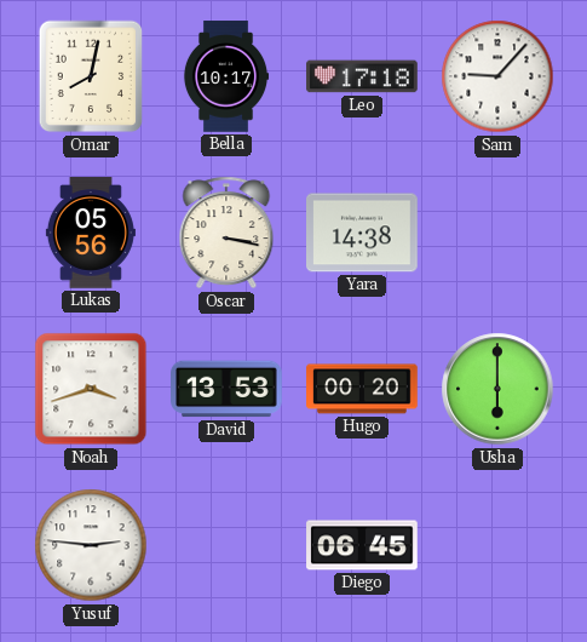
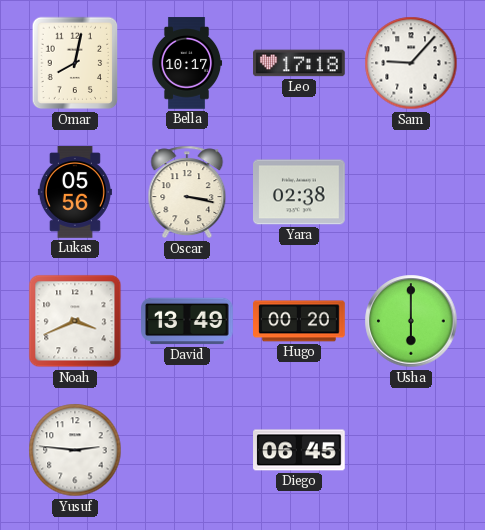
Yara: 14:38 -> 02:38 (299, 192)
Noah: 3:42 -> 3:41 (75, 321)
David: 13:53 -> 13:49 (188, 321)
